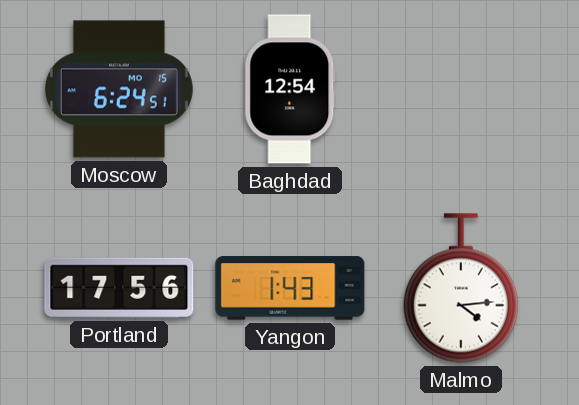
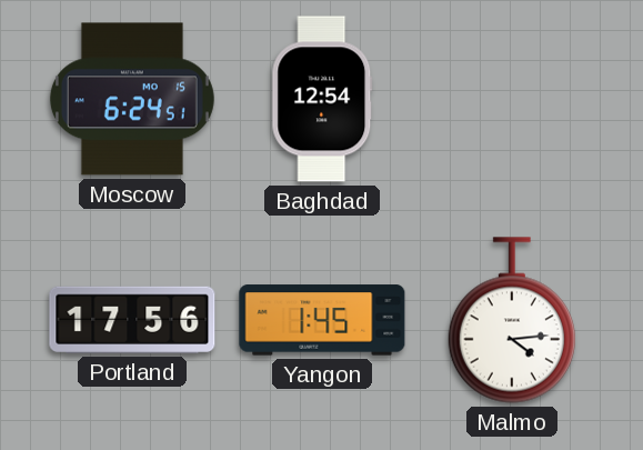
Yangon: 1:43 -> 1:45 (322, 320)
